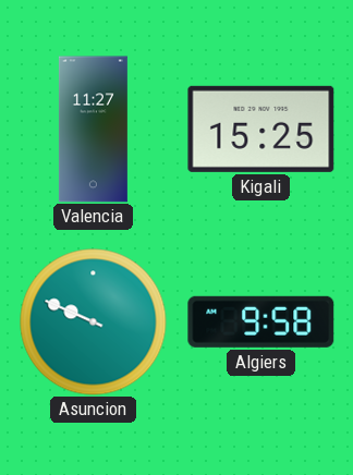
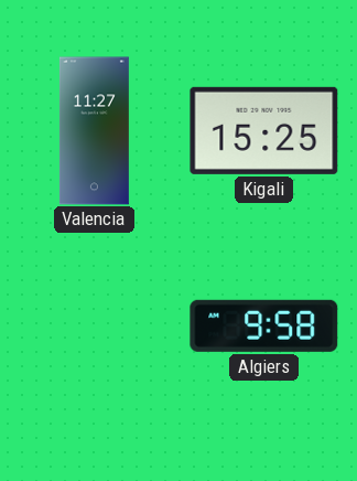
Asuncion: 9:49 -> none (94, 322)
